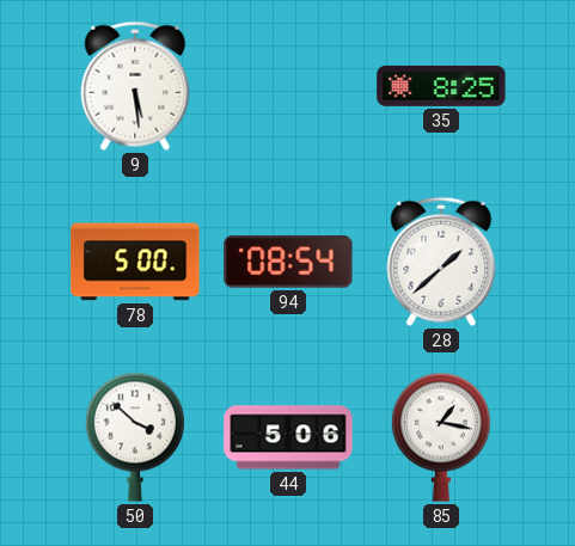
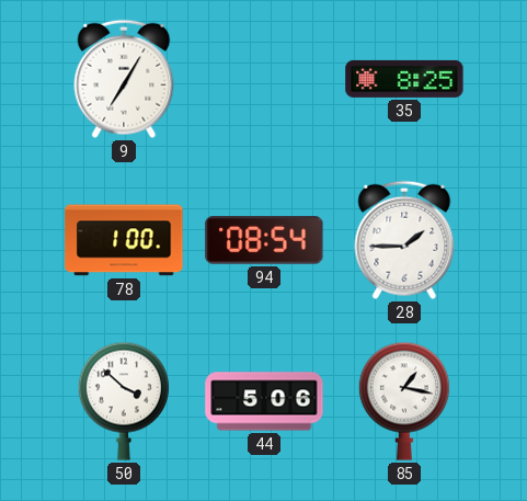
9: 5:29 -> 7:05 (124, 79)
78: 5:00 -> 1:00 (124, 240)
28: 1:38 -> 1:45 (404, 240)
